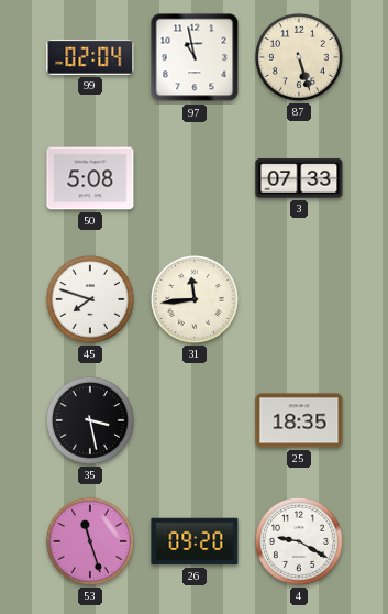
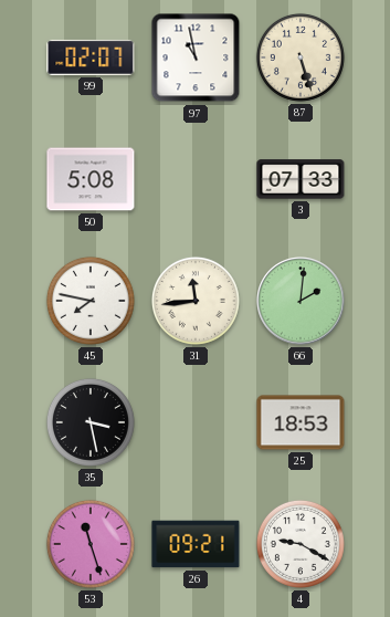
99: 02:04 -> 02:07 (91, 57)
45: 7:48 -> 7:47 (91, 301)
66: none -> 2:01 (301, 301)
25: 18:35 -> 18:53 (301, 422)
26: 09:20 -> 09:21 (196, 544)
